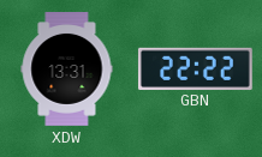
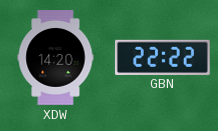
XDW: 13:31 -> 14:20 (56, 58)
